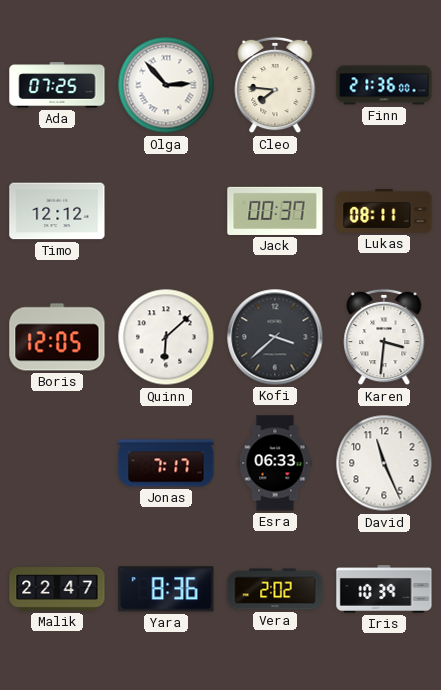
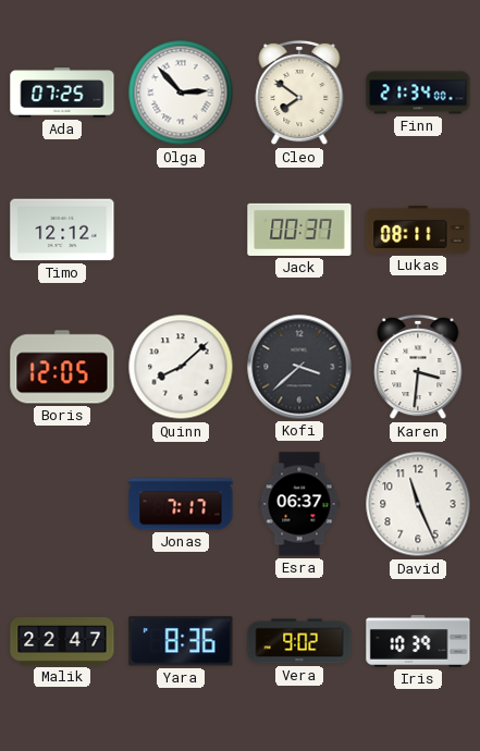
Cleo: 7:46 -> 7:51 (299, 93)
Finn: 21:36 -> 21:34 (418, 93)
Quinn: 6:08 -> 8:08 (181, 367)
Esra: 06:33 -> 06:37 (299, 504)
Vera: 2:02 -> 9:02 (299, 641)
